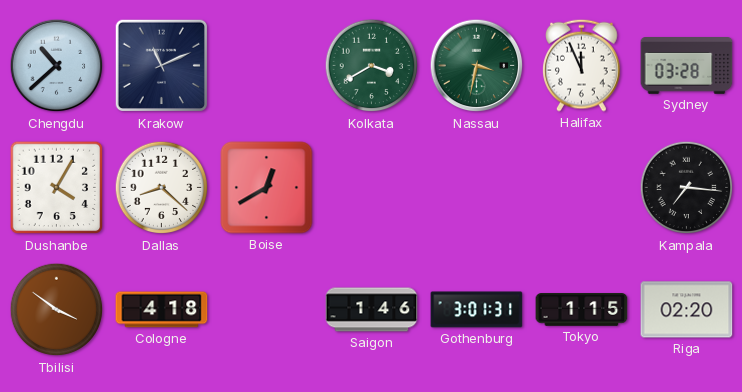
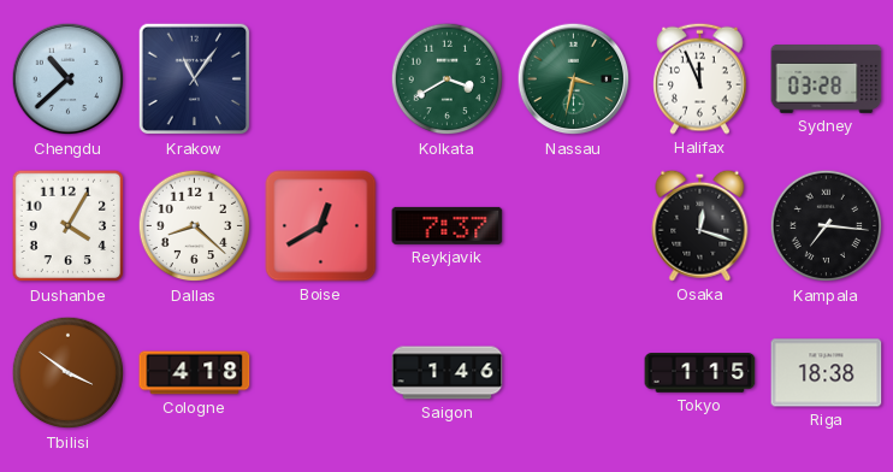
Krakow: 11:11 -> 11:06 (195, 79)
Reykjavik: none -> 7:37 (448, 225)
Osaka: none -> 12:18 (700, 225)
Gothenburg: 3:01 -> none (477, 310)
Riga: 02:20 -> 18:38 (827, 373)
